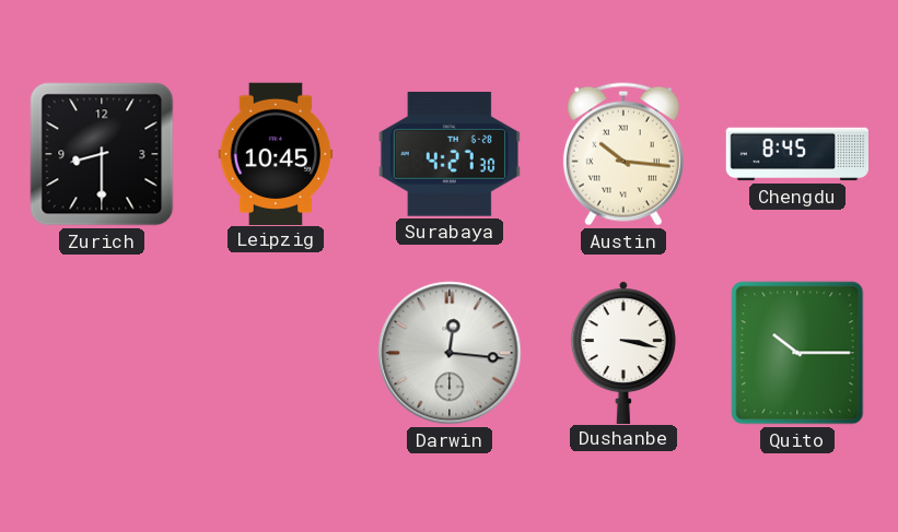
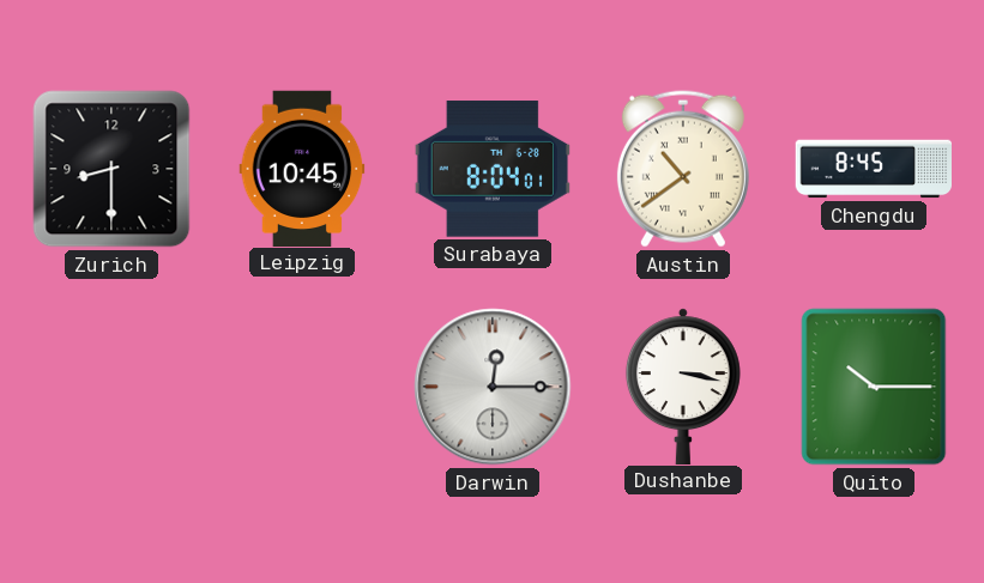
Surabaya: 4:27 -> 8:04 (493, 169)
Austin: 10:16 -> 10:39 (683, 169)
Darwin: 12:16 -> 12:15 (493, 387)
